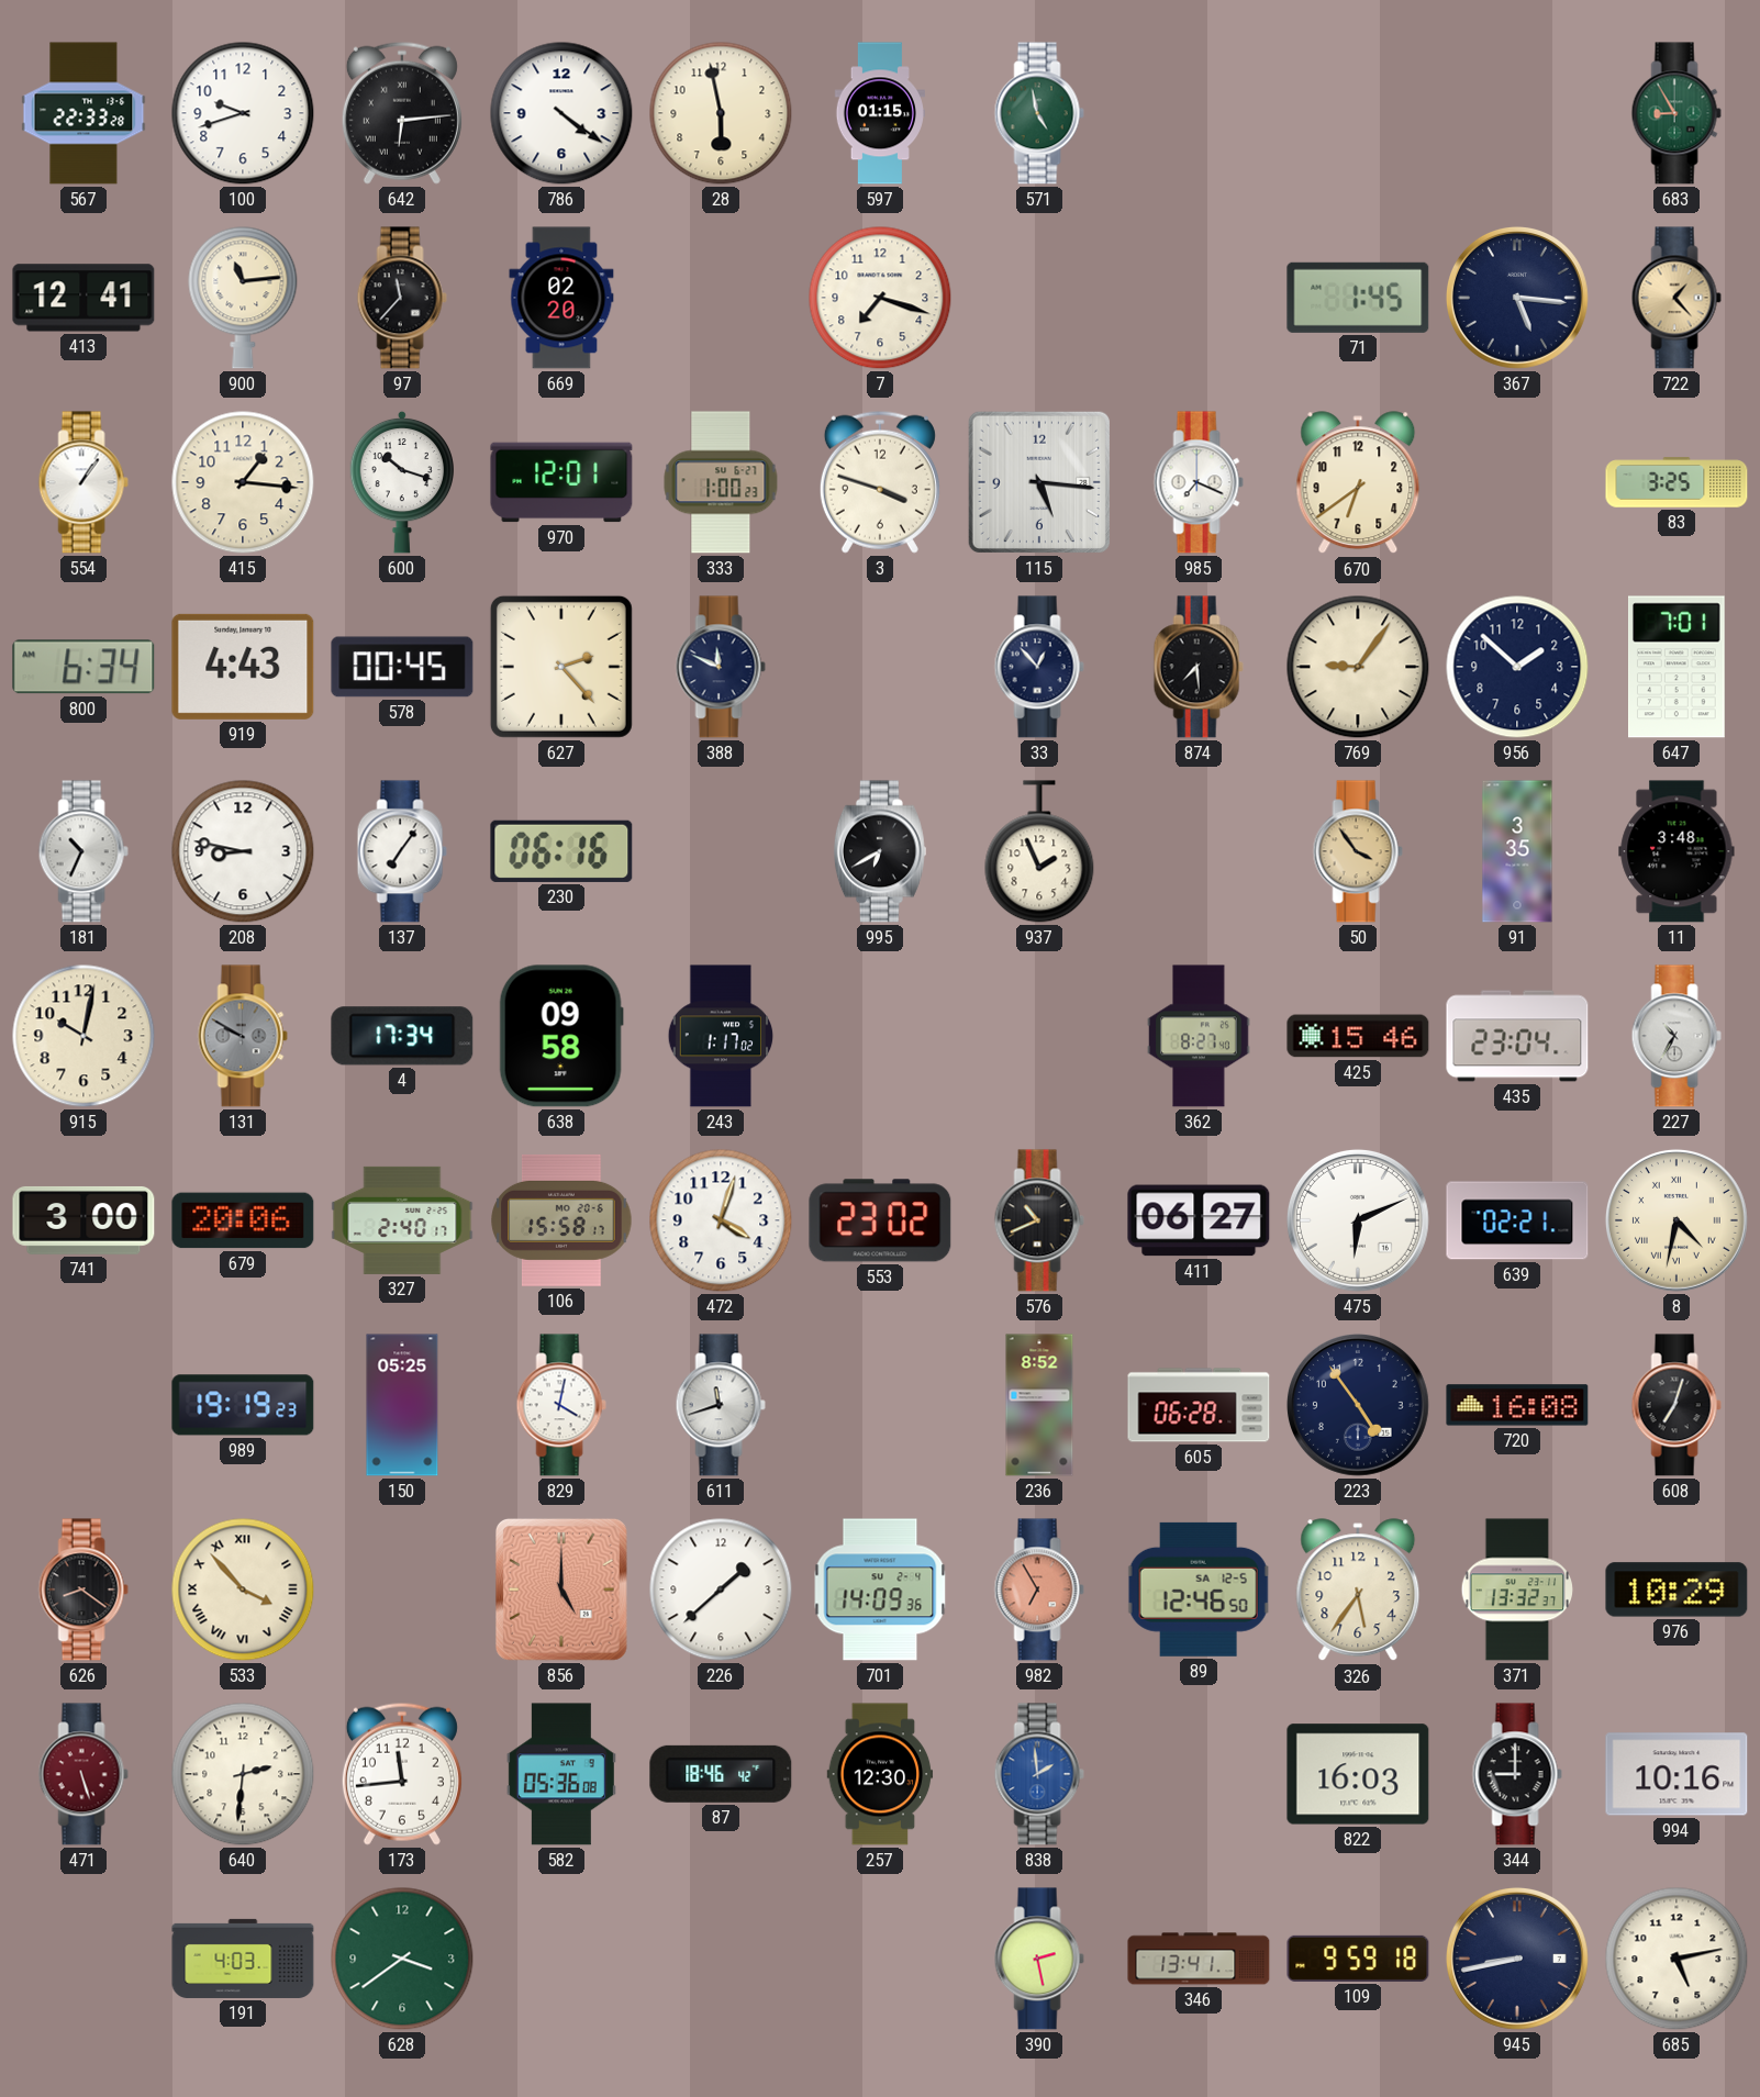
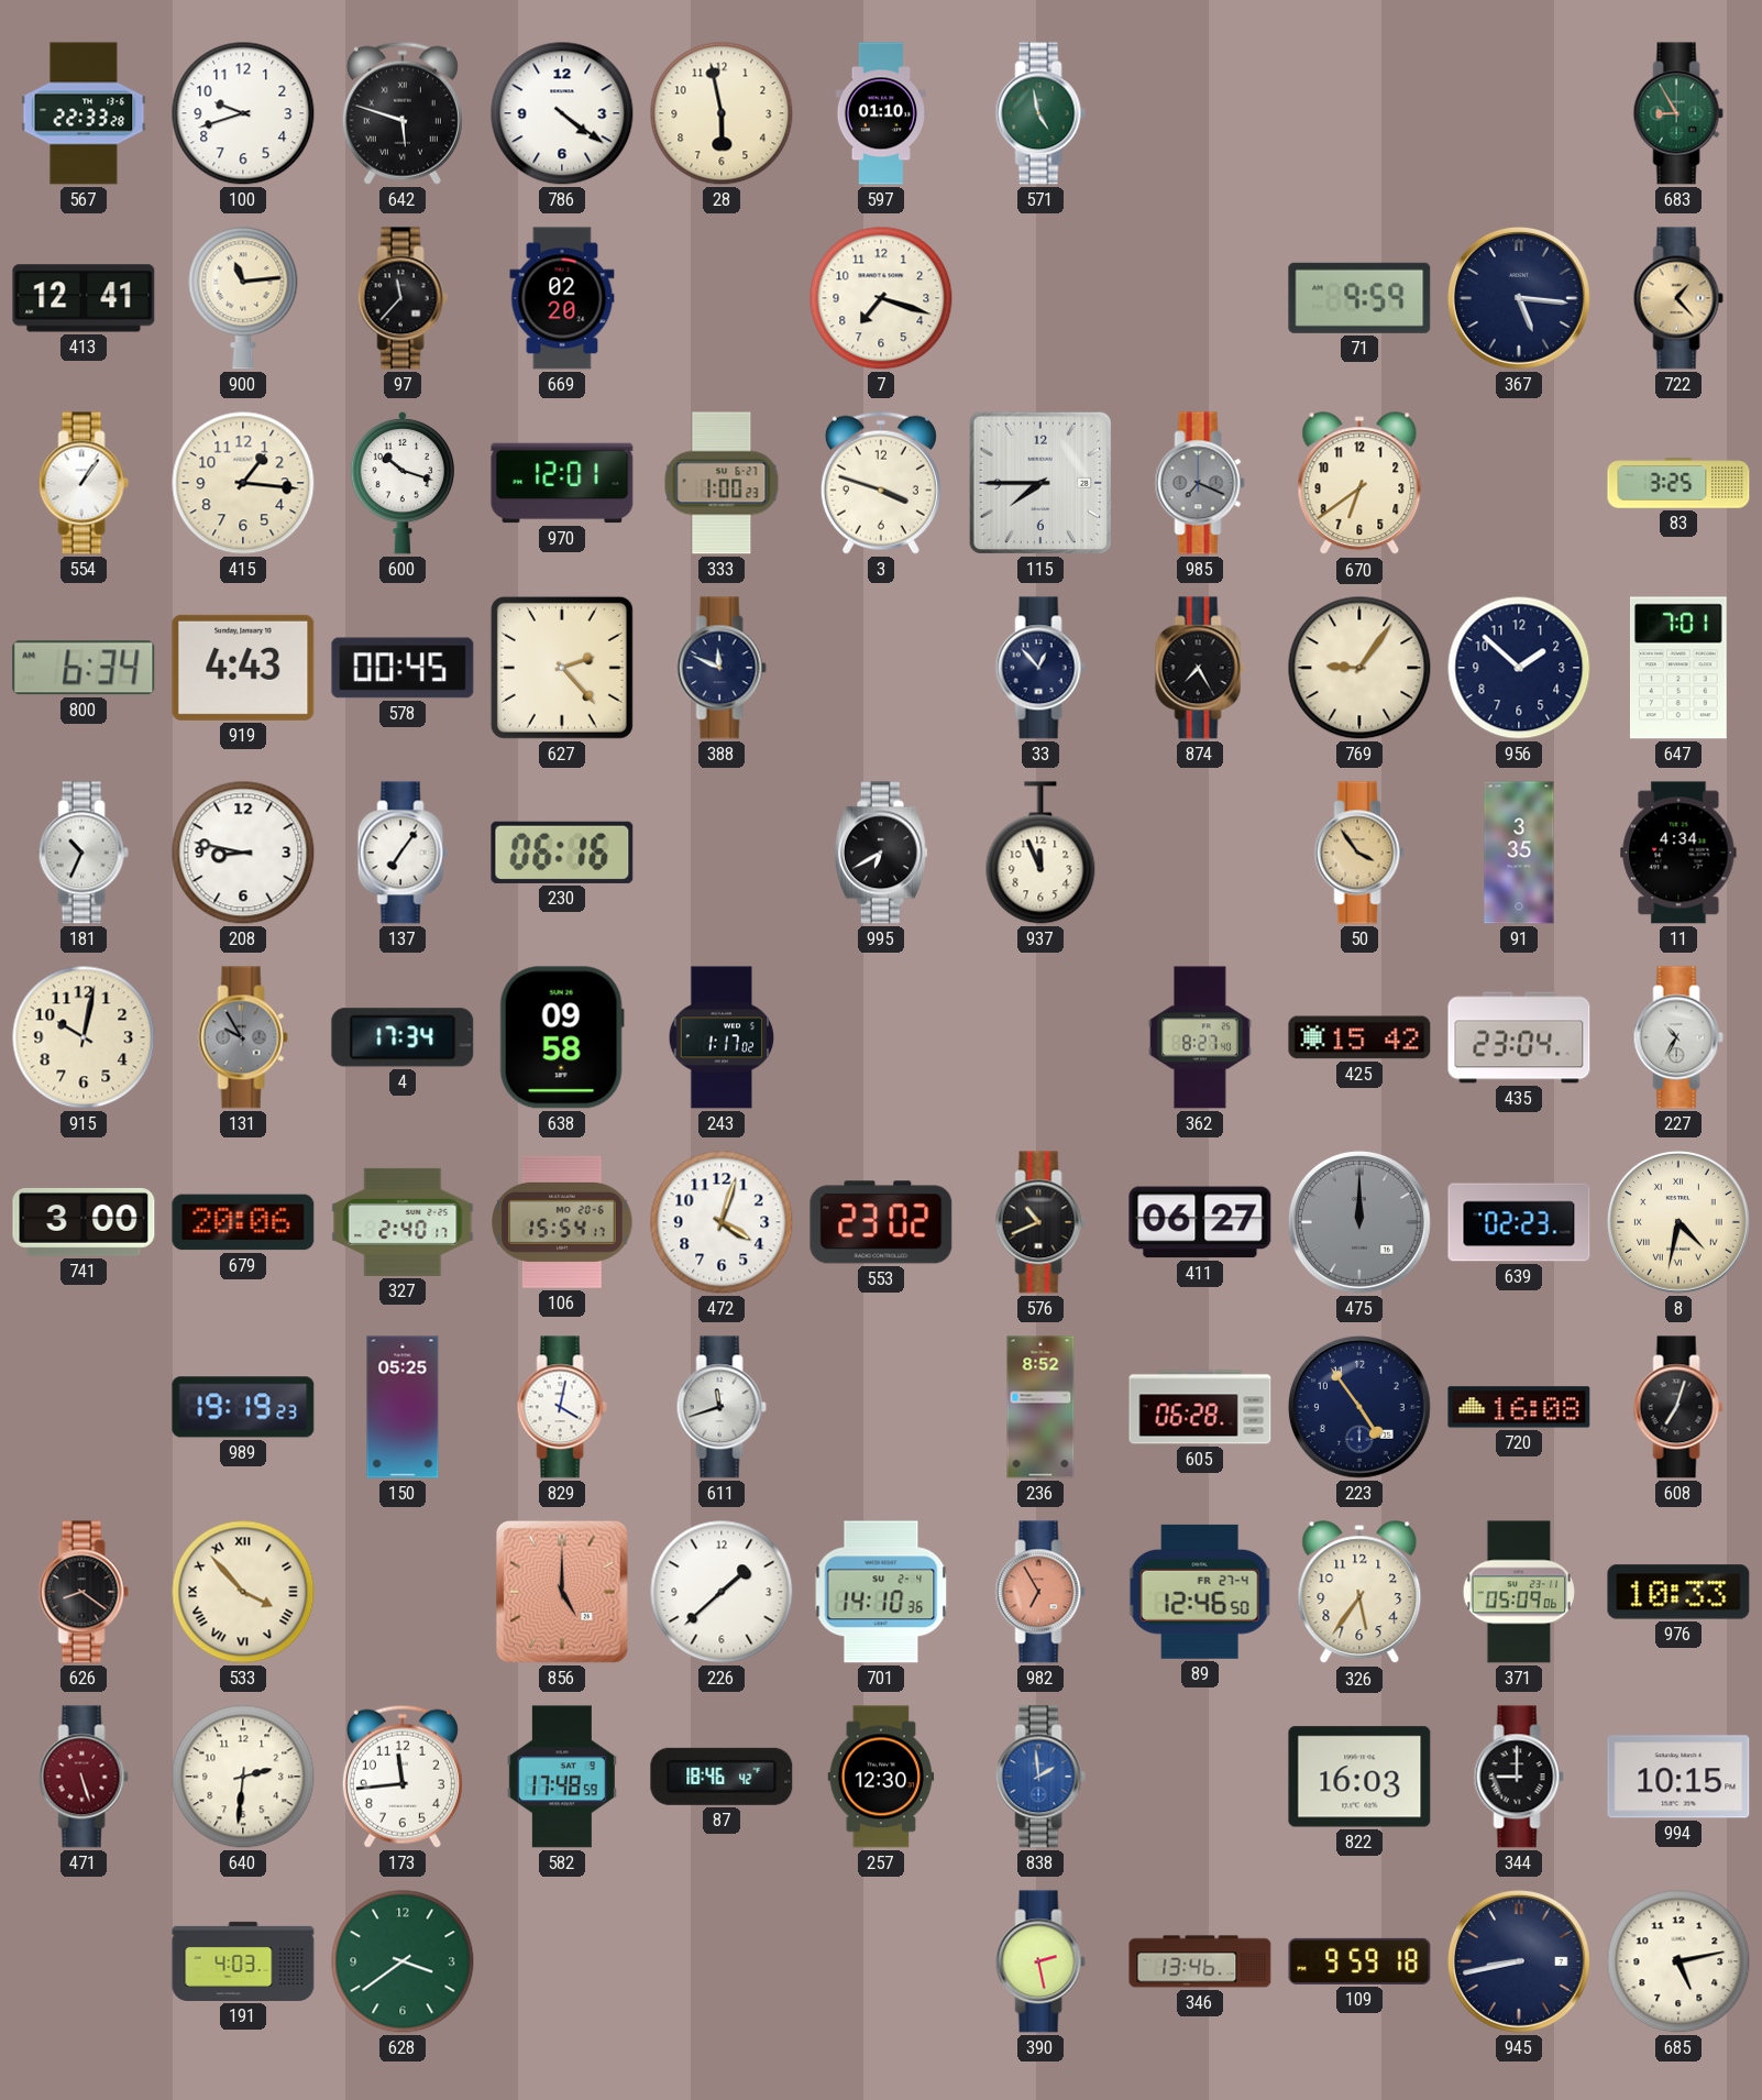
642: 6:14 -> 5:48 (403, 113)
597: 01:15 -> 01:10 (880, 113)
71: 1:45 -> 9:59 (1359, 298)
115: 5:16 -> 7:45 (1040, 483)
985 dial: white -> grey (1200, 483)
874: 7:29 -> 7:25 (1200, 668)
937: 1:56 -> 11:56 (1040, 853)
11: 3:48 -> 4:34 (1678, 853)
131: 9:50 -> 9:55 (243, 1037)
425: 15:46 -> 15:42 (1359, 1037)
106: 15:58 -> 15:54 (562, 1222)
475: 6:11 -> 12:00 (1359, 1222)
475 dial: white -> grey (1359, 1222)
639: 02:21 -> 02:23 (1519, 1222)
701: 14:09 -> 14:10 (881, 1592)
89 date: SA 12-5 -> FR 27-4 (1200, 1592)
371: 13:32 -> 05:09 (1519, 1592)
976: 10:29 -> 10:33 (1678, 1592)
582: 05:36 -> 17:48 (562, 1777)
994: 10:16 -> 10:15 (1678, 1777)
346: 13:41 -> 13:46 (1200, 1961)
